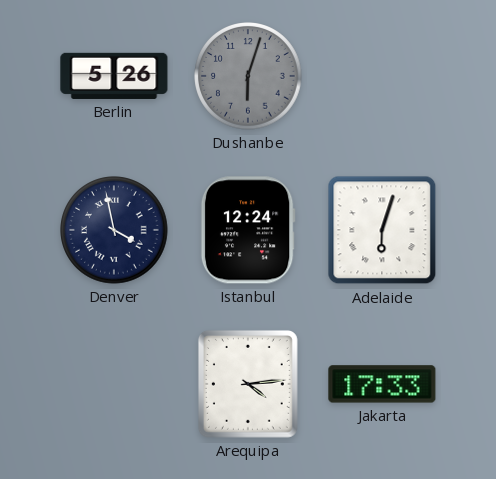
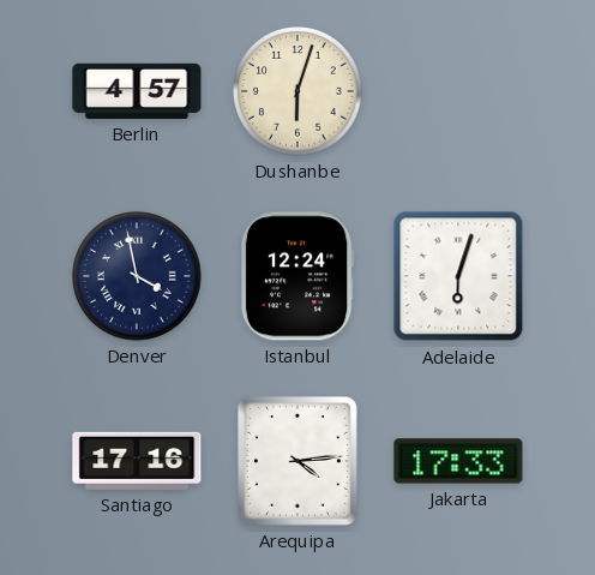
Berlin: 5:26 -> 4:57 (137, 91)
Dushanbe dial: grey -> cream (297, 91)
Santiago: none -> 17:16 (137, 461)
